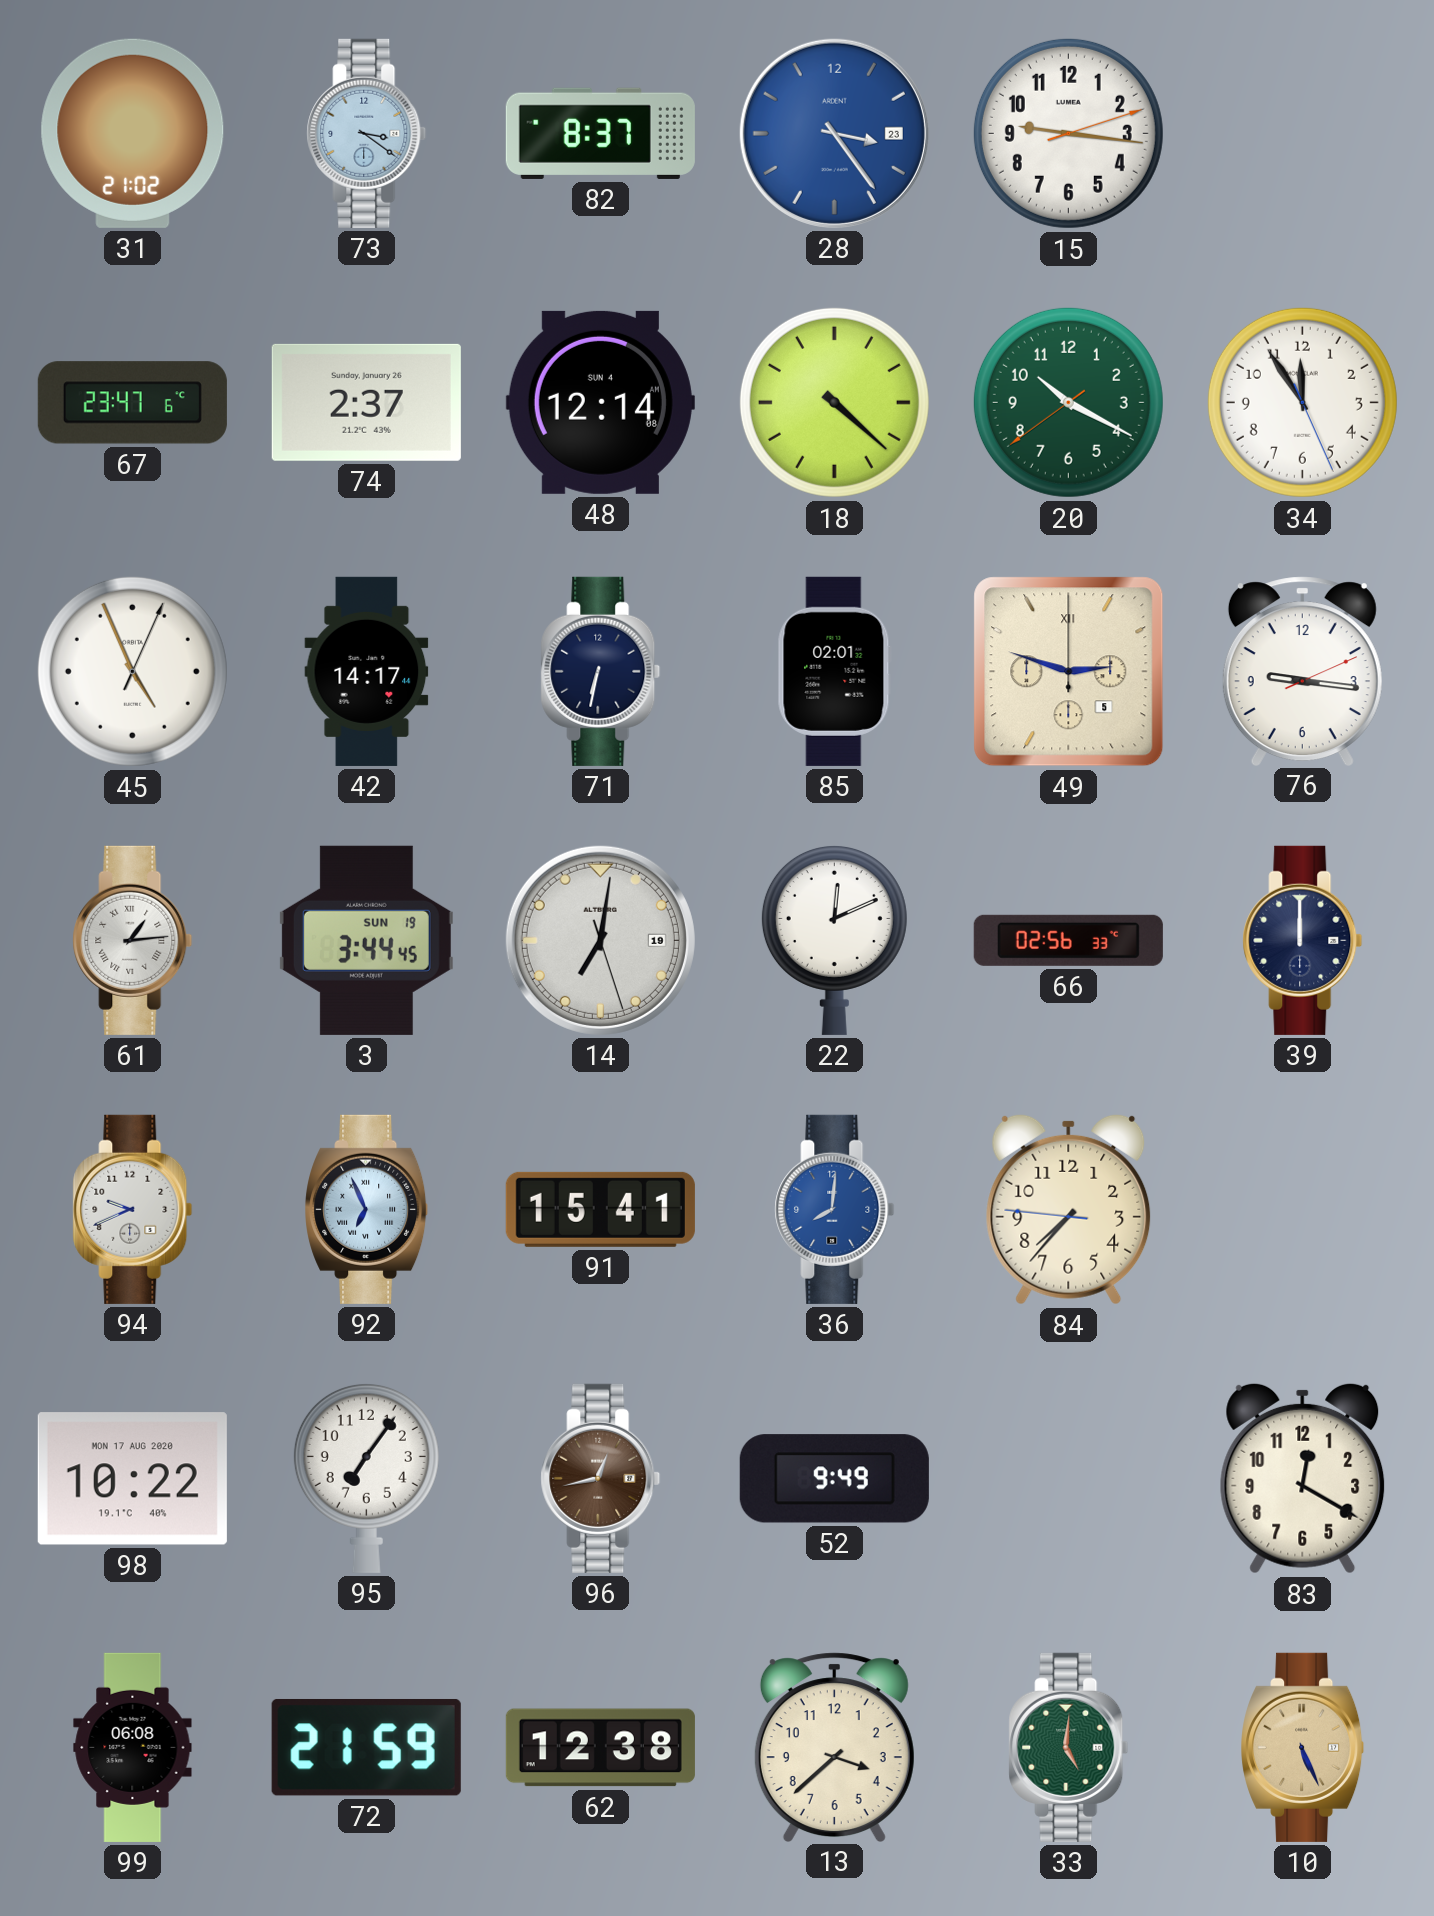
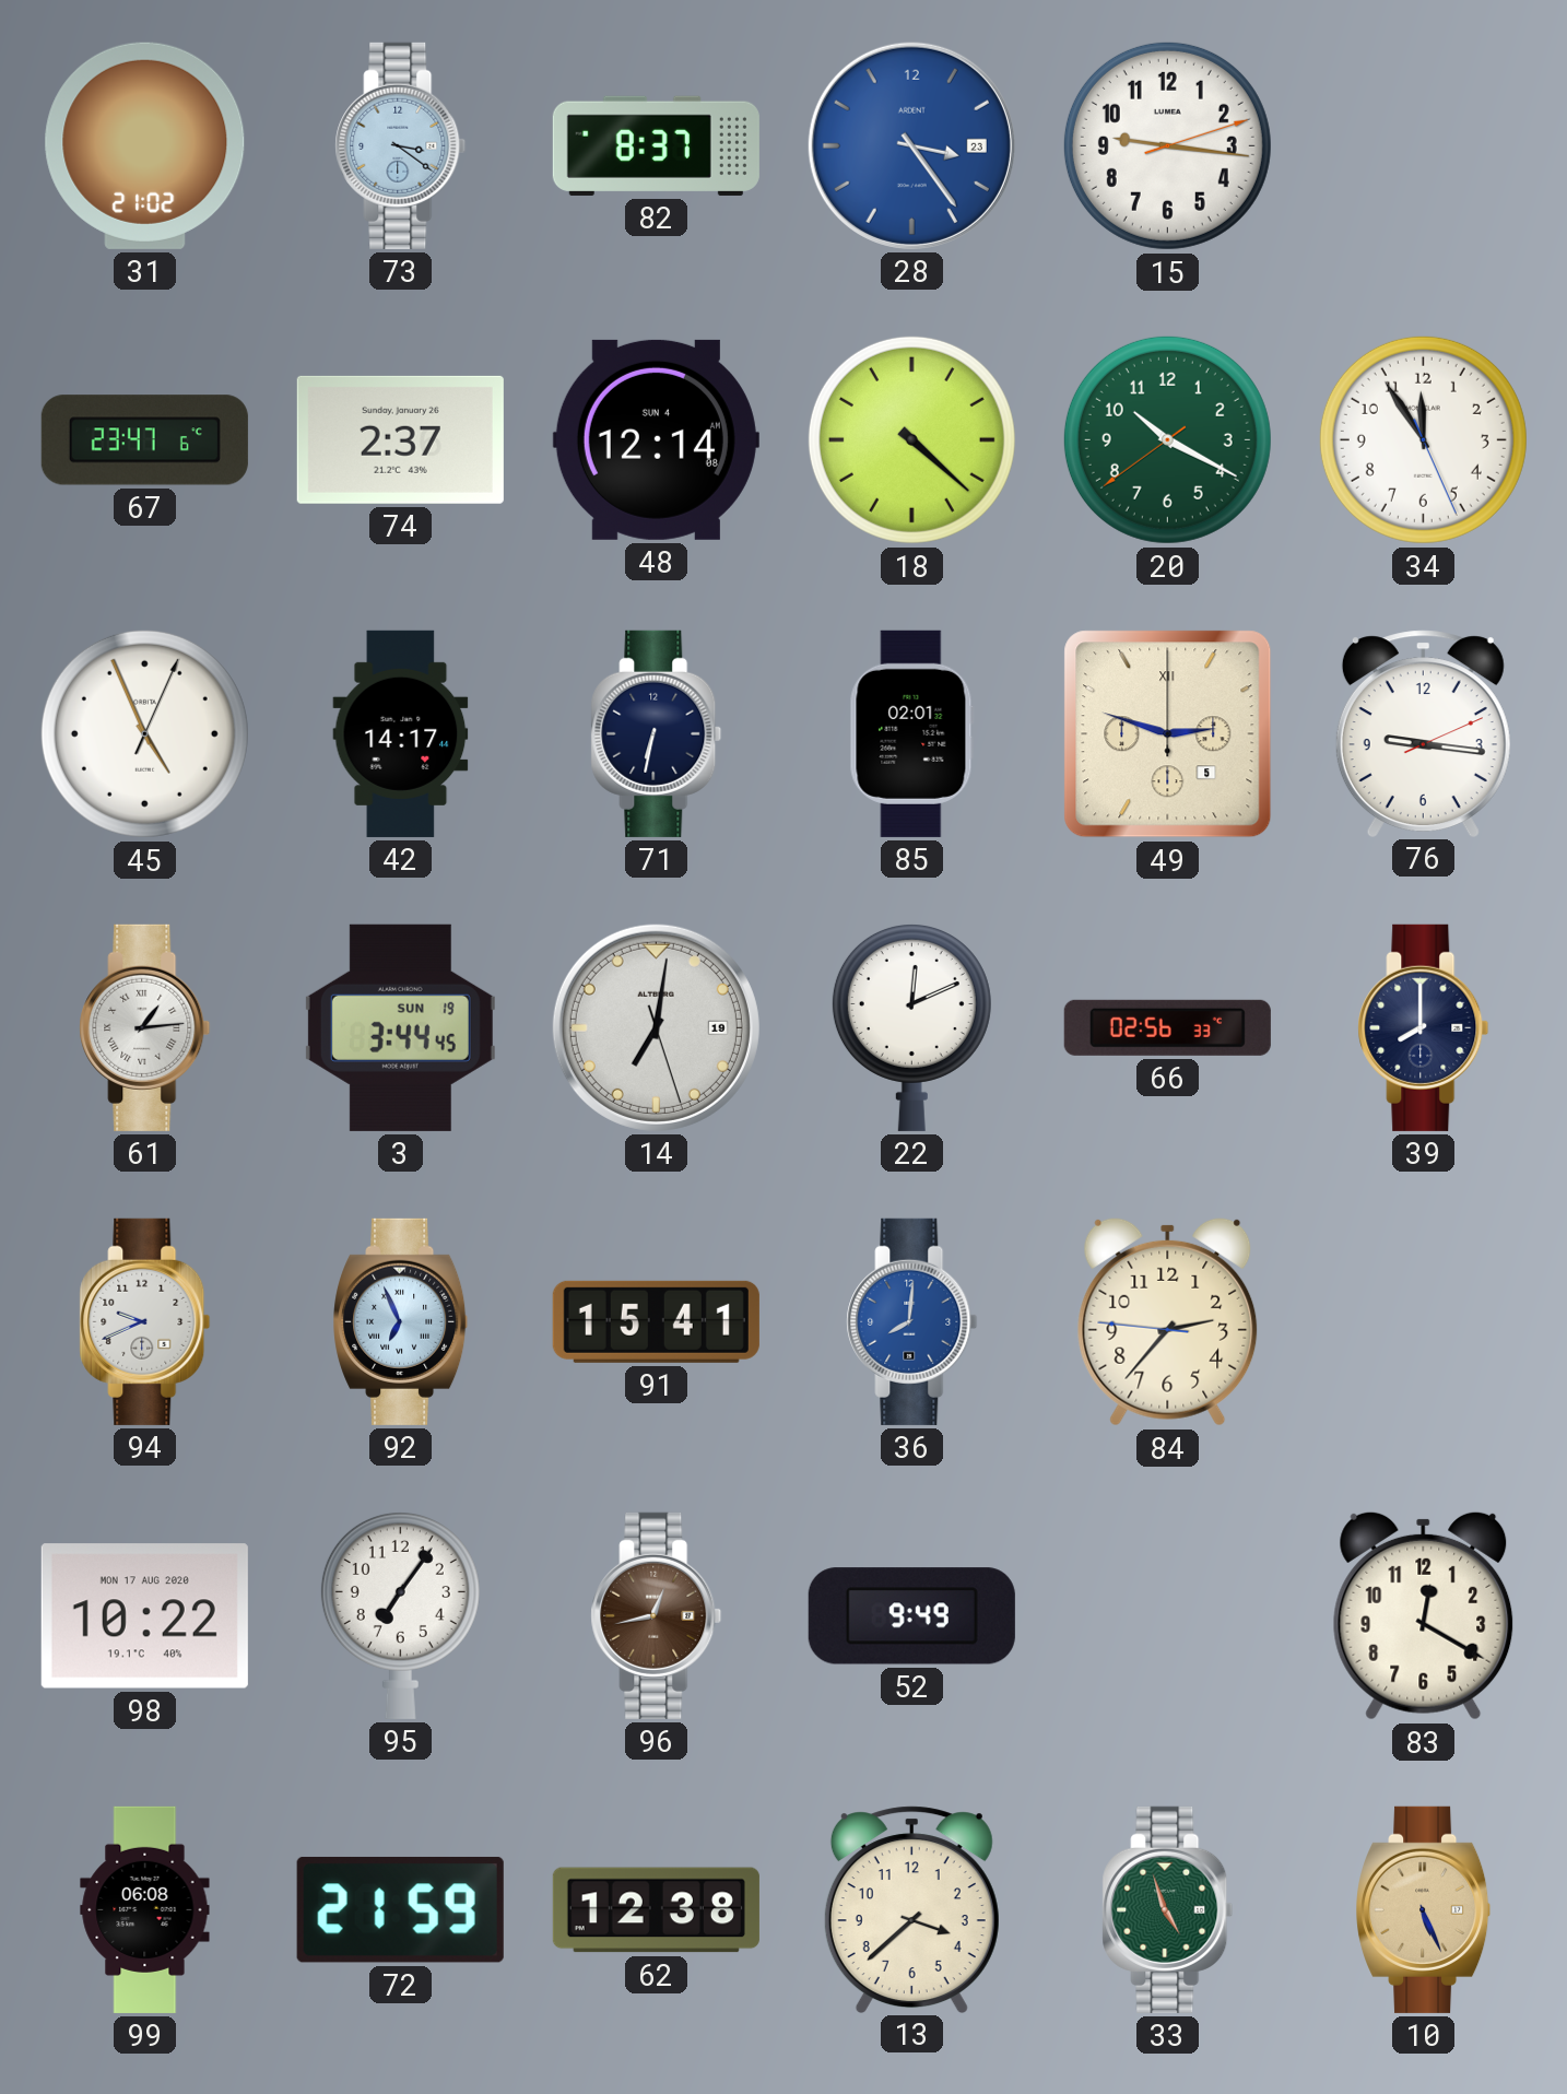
39: 12:00 -> 8:00 (1424, 1027)
84: 7:36 -> 2:36 (1168, 1321)
33: 5:01 -> 4:57 (1168, 1909)
